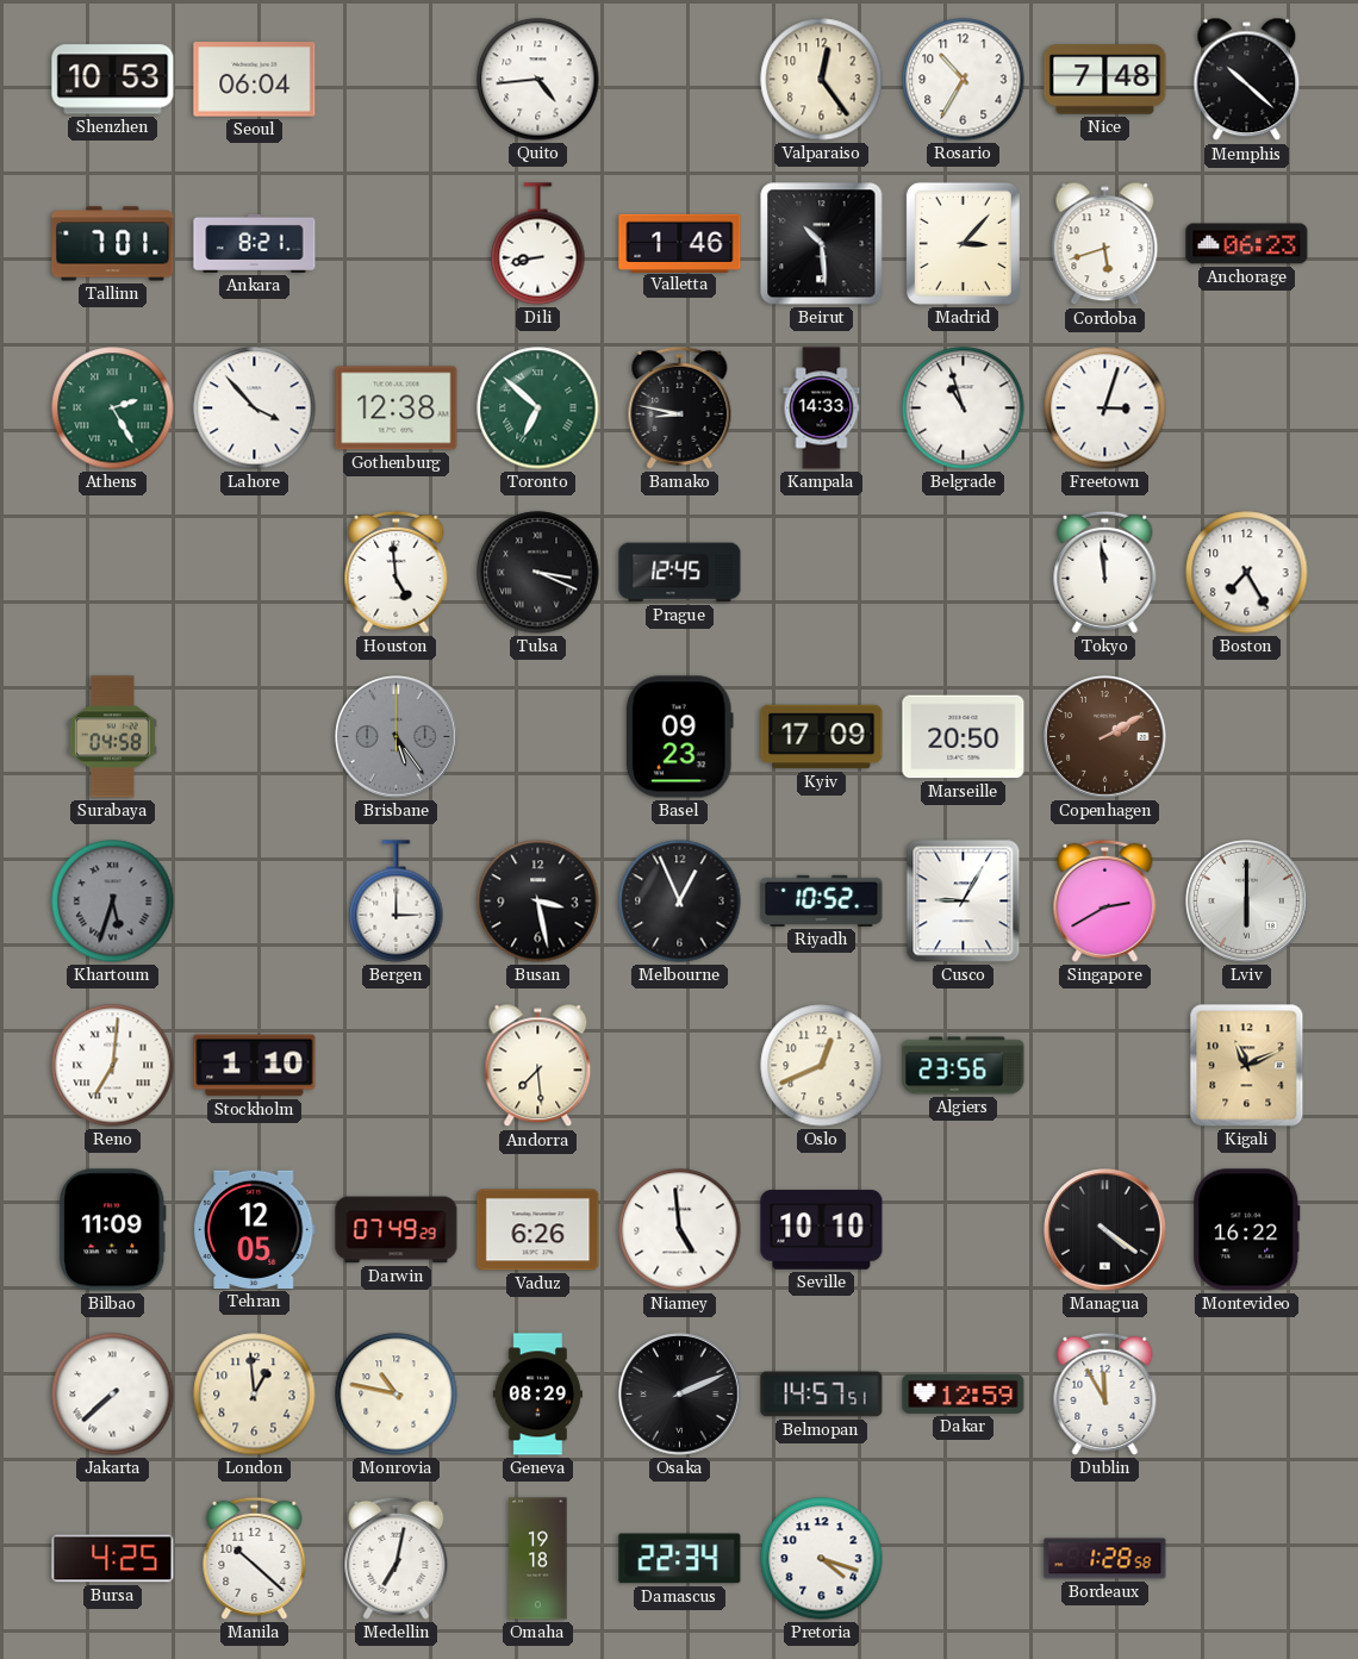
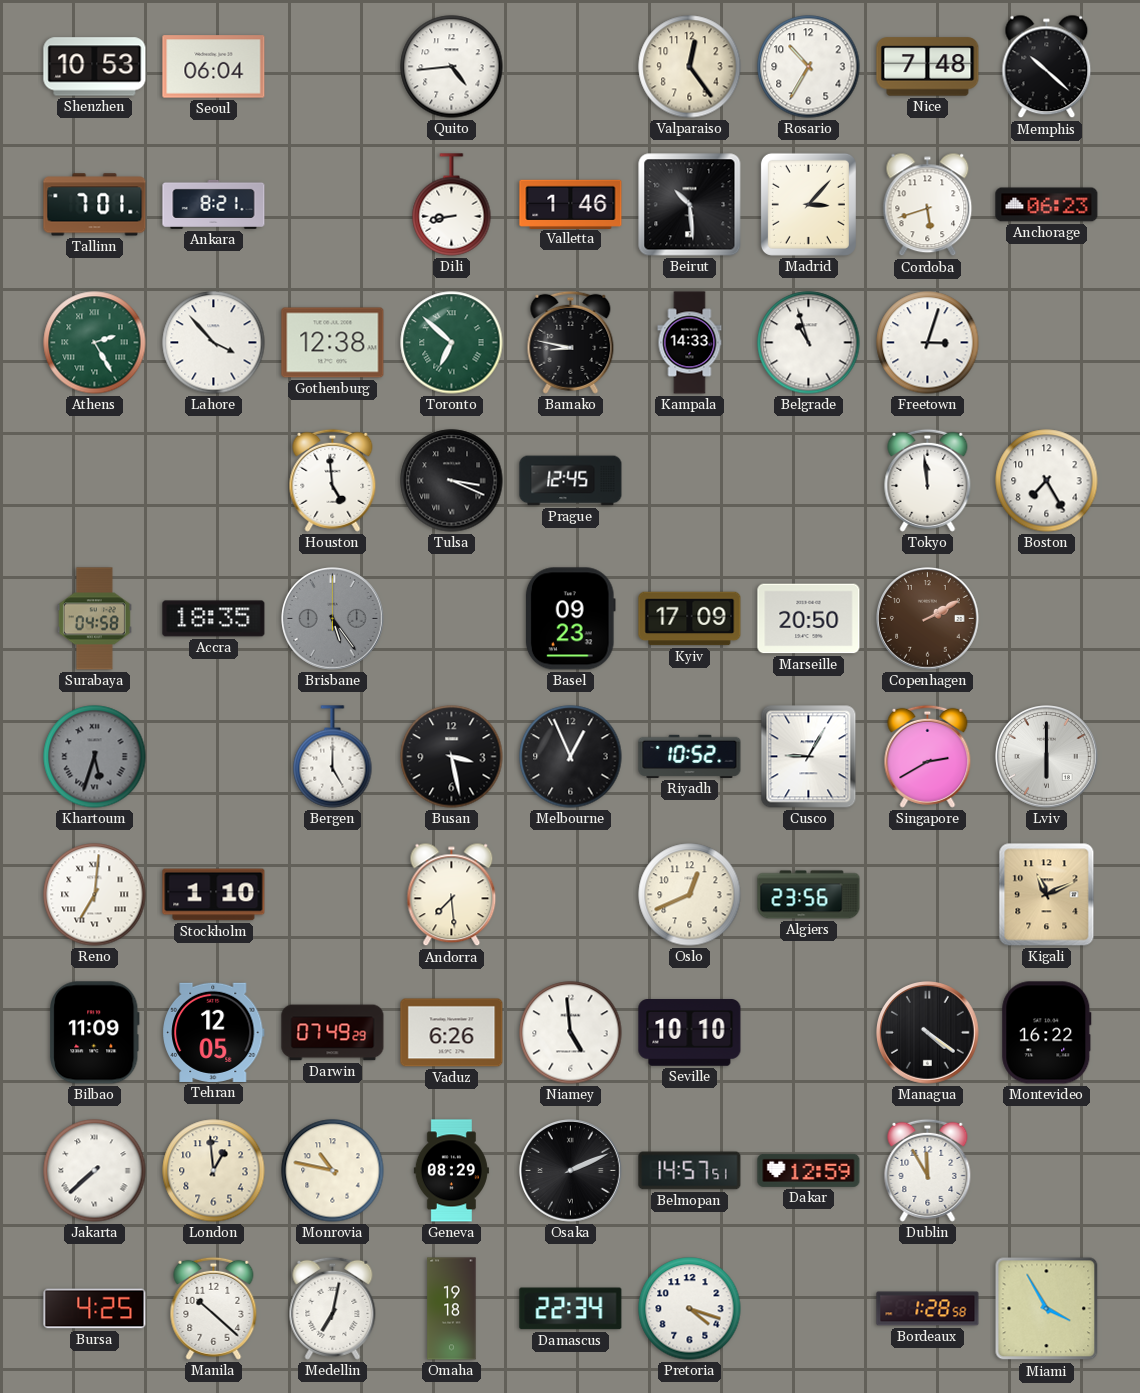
Accra: none -> 18:35 (214, 619)
Bergen: 3:00 -> 5:00 (333, 757)
Miami: none -> 3:55 (1047, 1309)
